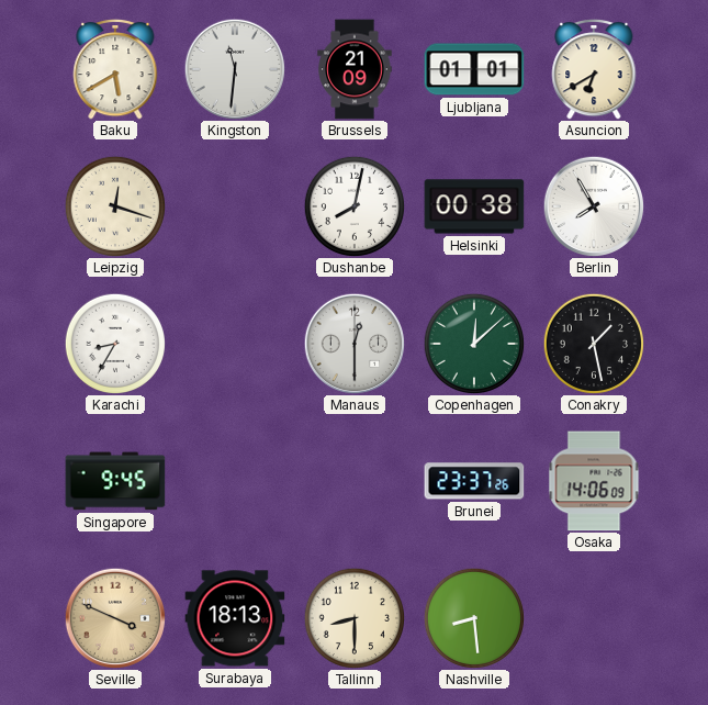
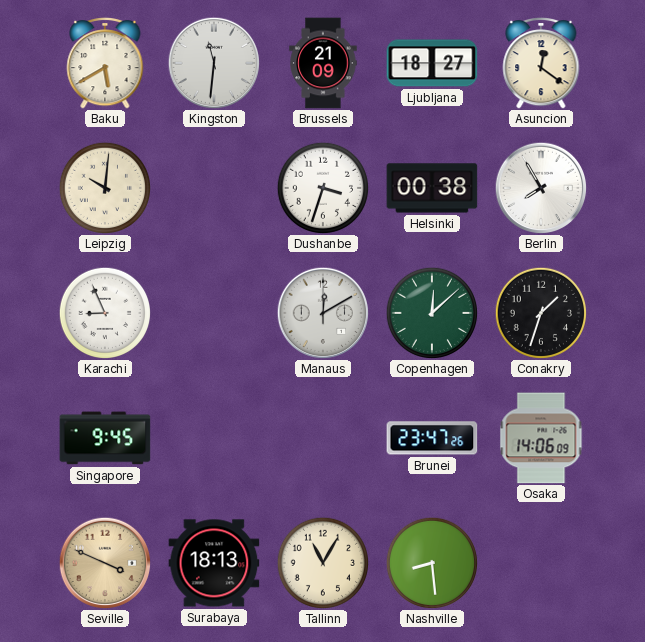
Ljubljana: 01:01 -> 18:27 (432, 63)
Asuncion: 6:40 -> 12:21 (541, 64)
Leipzig: 12:18 -> 10:01 (104, 187)
Dushanbe: 8:02 -> 3:33 (322, 187)
Karachi: 8:35 -> 8:56 (104, 312)
Manaus: 12:30 -> 12:10 (323, 313)
Conakry: 1:28 -> 1:33 (540, 312)
Brunei: 23:37 -> 23:47 (432, 438)
Tallinn: 8:30 -> 11:05 (322, 562)
